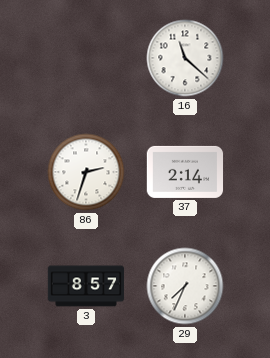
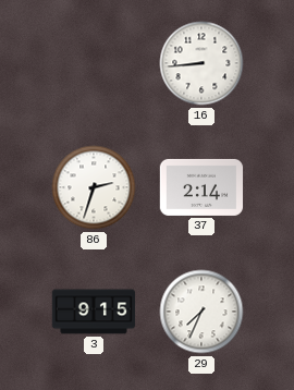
16: 11:22 -> 8:44 (201, 63)
3: 8:57 -> 9:15 (94, 312)
